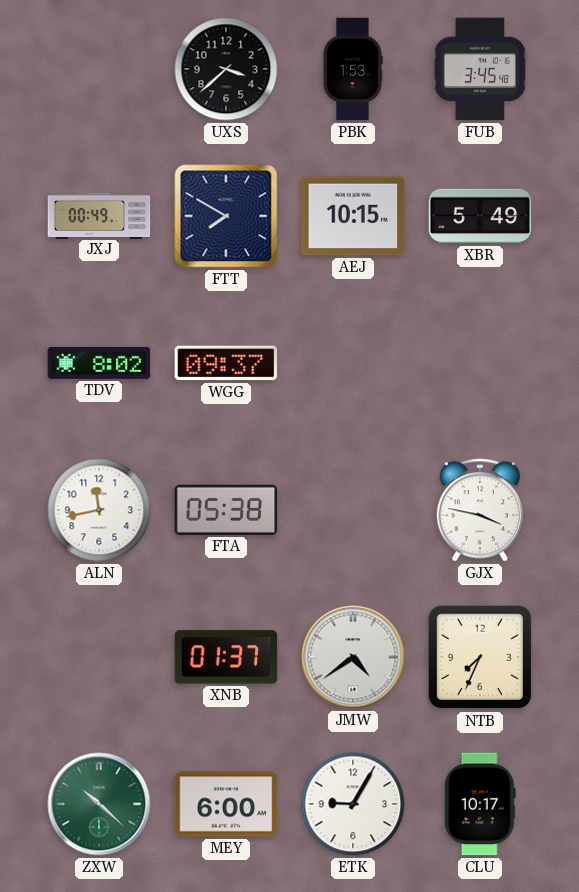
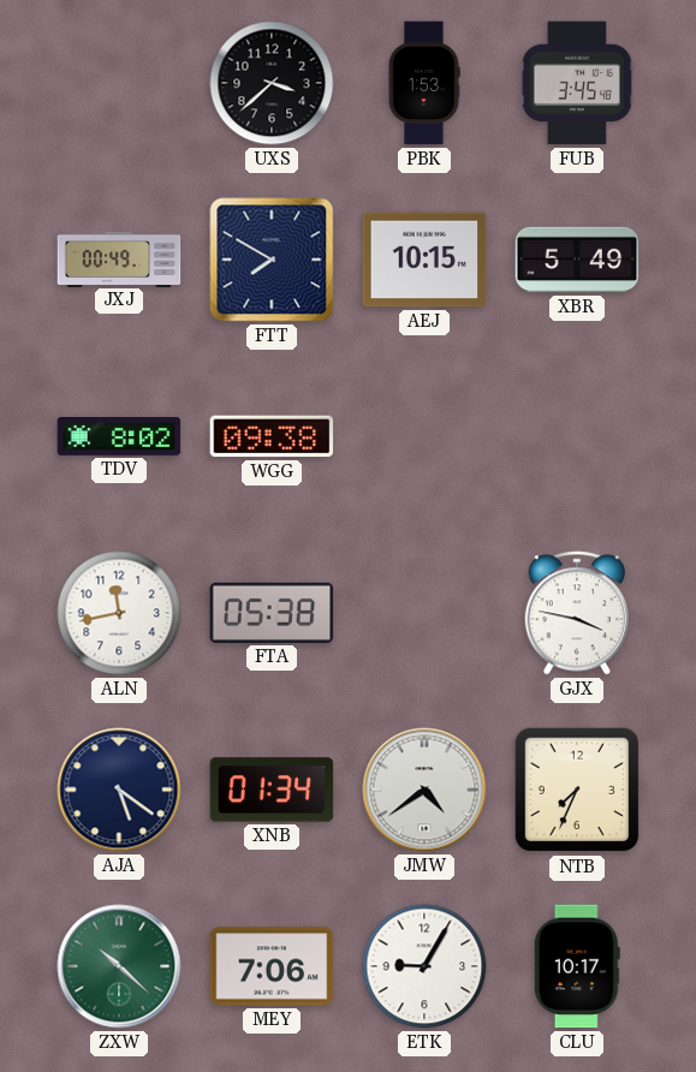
WGG: 09:37 -> 09:38 (272, 436)
AJA: none -> 5:21 (119, 790)
XNB: 01:37 -> 01:34 (272, 790)
MEY: 6:00 -> 7:06 (272, 966)
